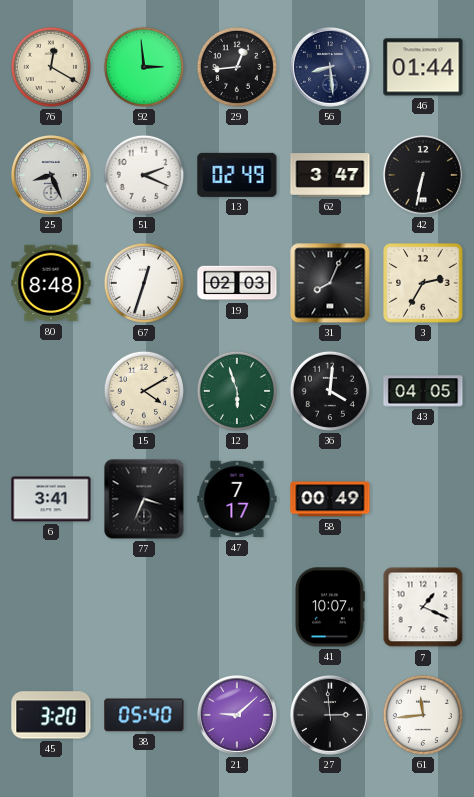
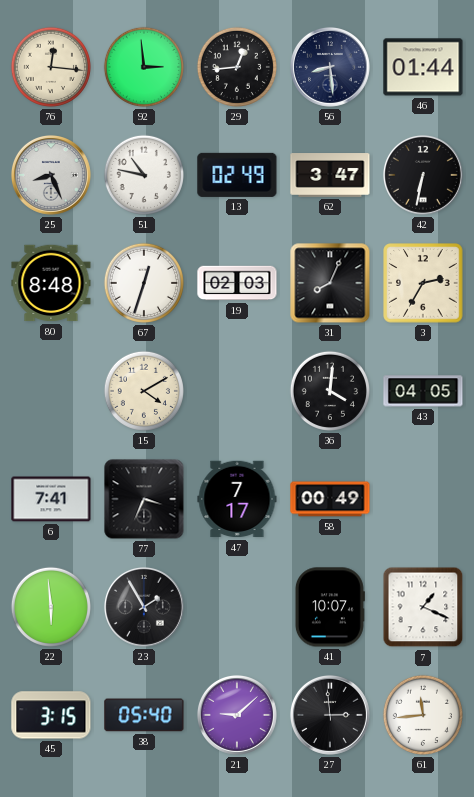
76: 12:20 -> 12:16 (51, 67)
51: 2:19 -> 10:47 (144, 175)
12: 5:57 -> none (237, 391)
6: 3:41 -> 7:41 (51, 499)
22: none -> 5:59 (51, 607)
23: none -> 1:55 (144, 607)
45: 3:20 -> 3:15 (51, 715)
